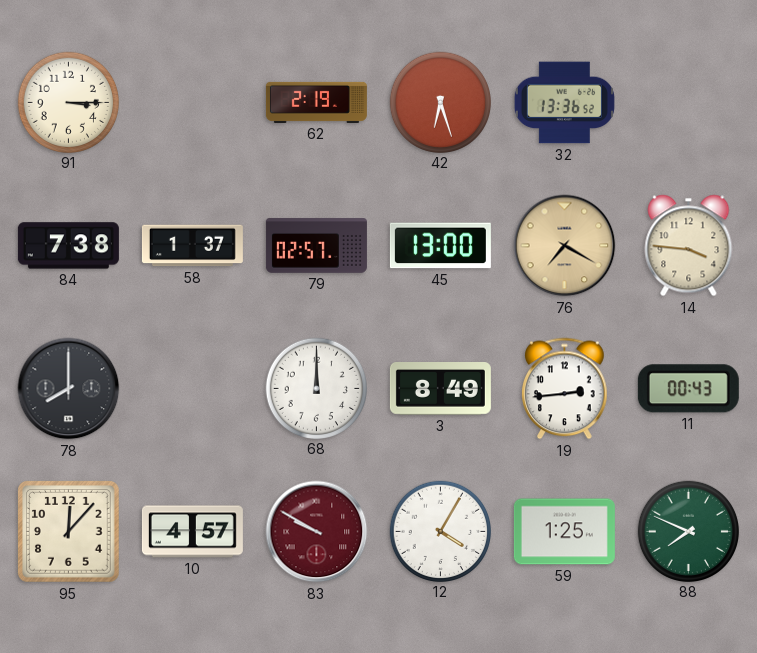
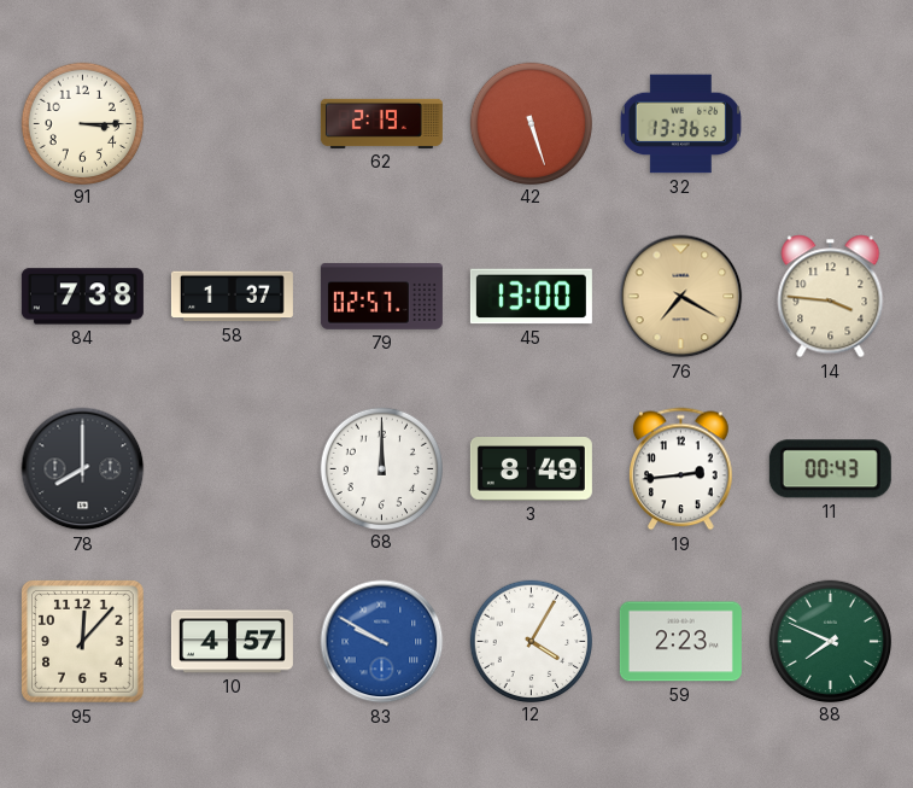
42: 6:27 -> 5:27 (531, 123)
83 dial: burgundy -> blue (382, 642)
59: 1:25 -> 2:23 (680, 642)
